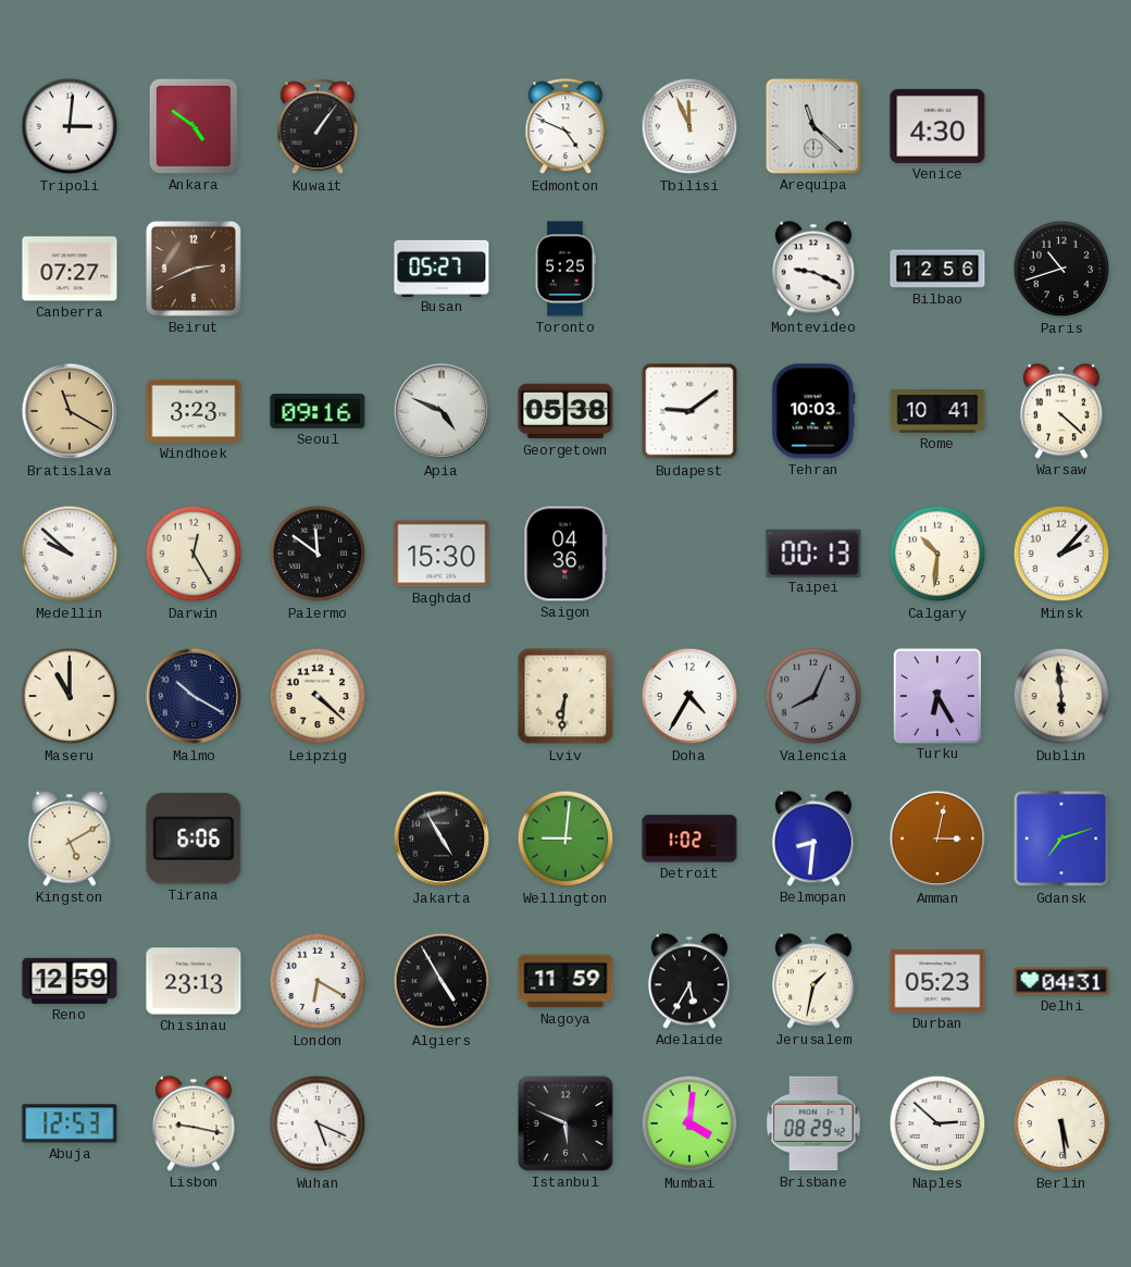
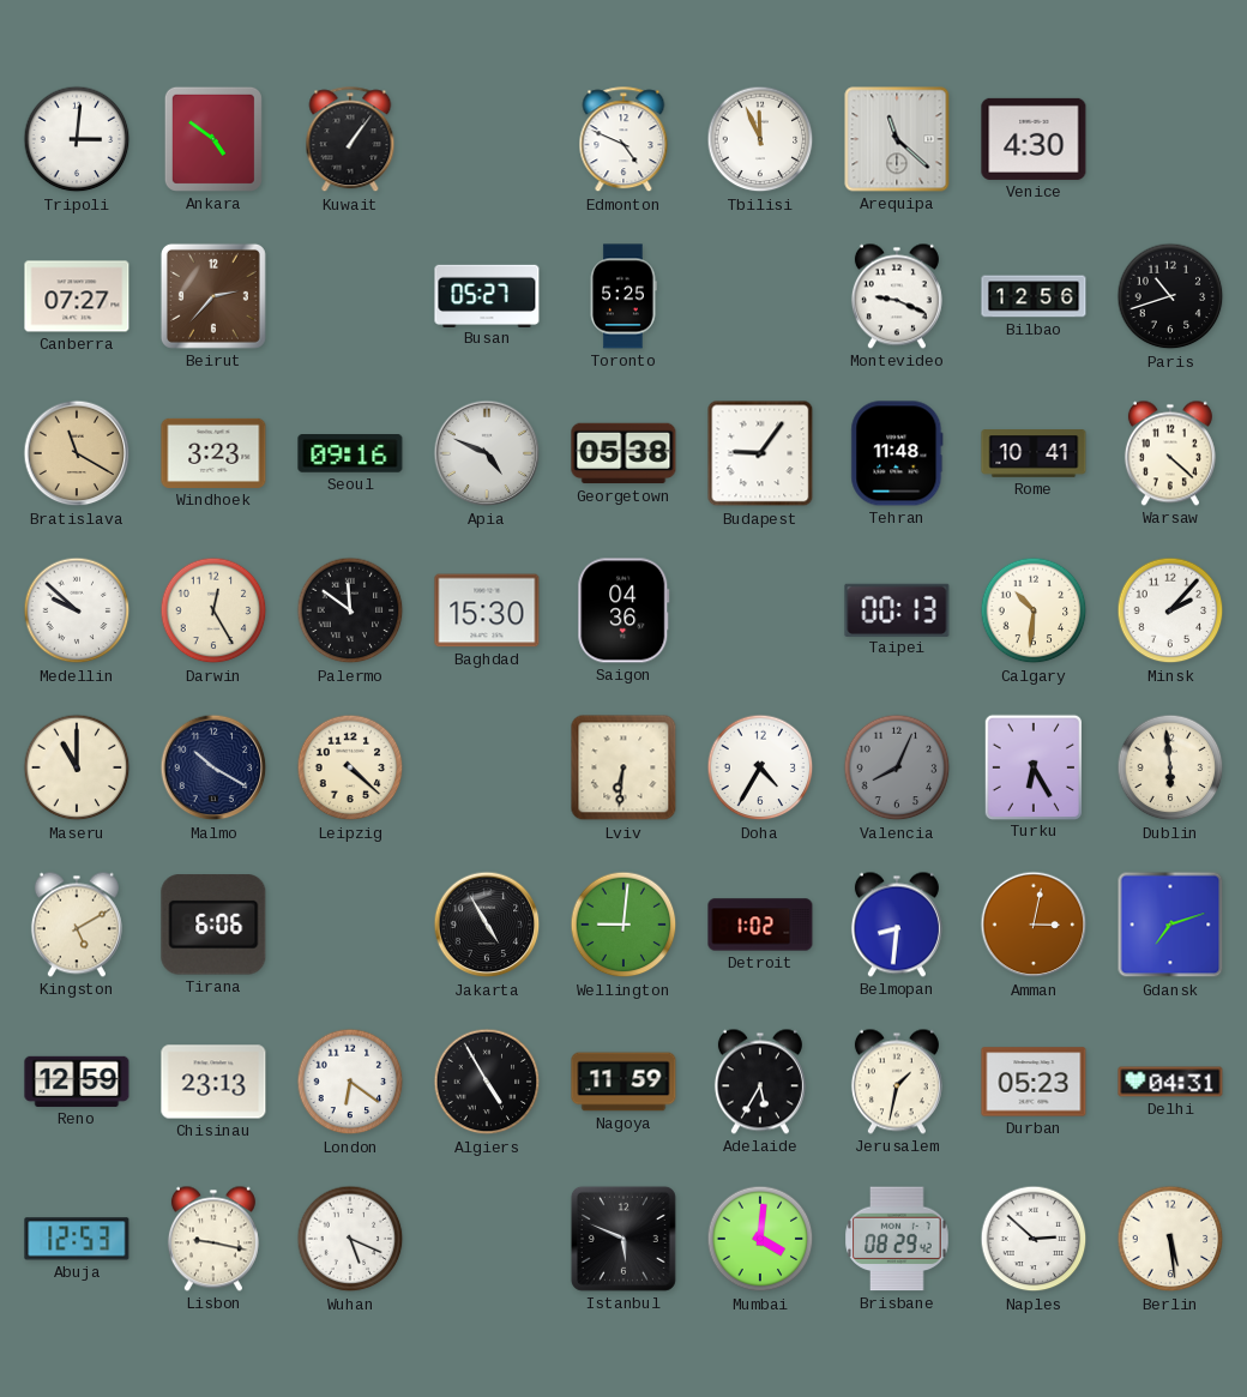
Beirut: 2:41 -> 2:37 (213, 296)
Budapest: 9:09 -> 9:06 (760, 453)
Tehran: 10:03 -> 11:48 (897, 453)
London: 6:20 -> 6:21 (350, 1082)
